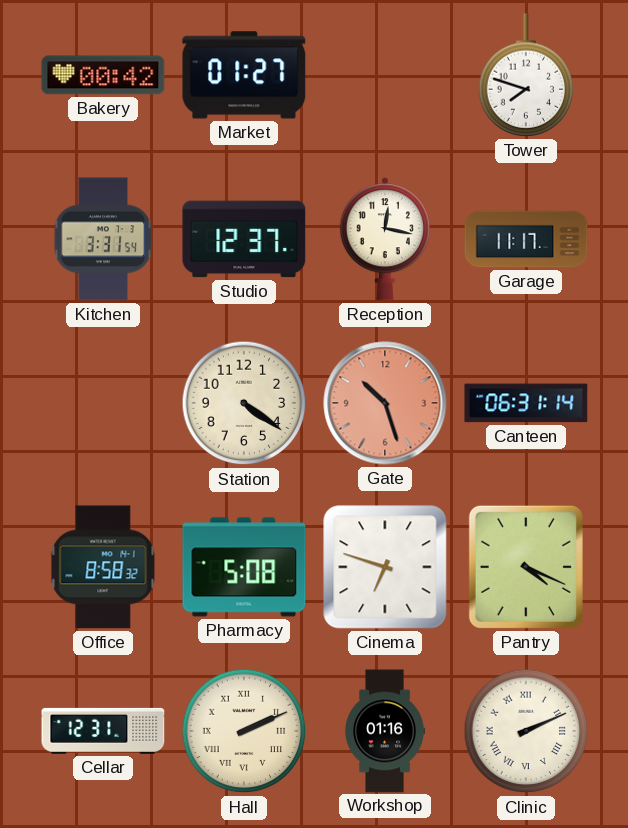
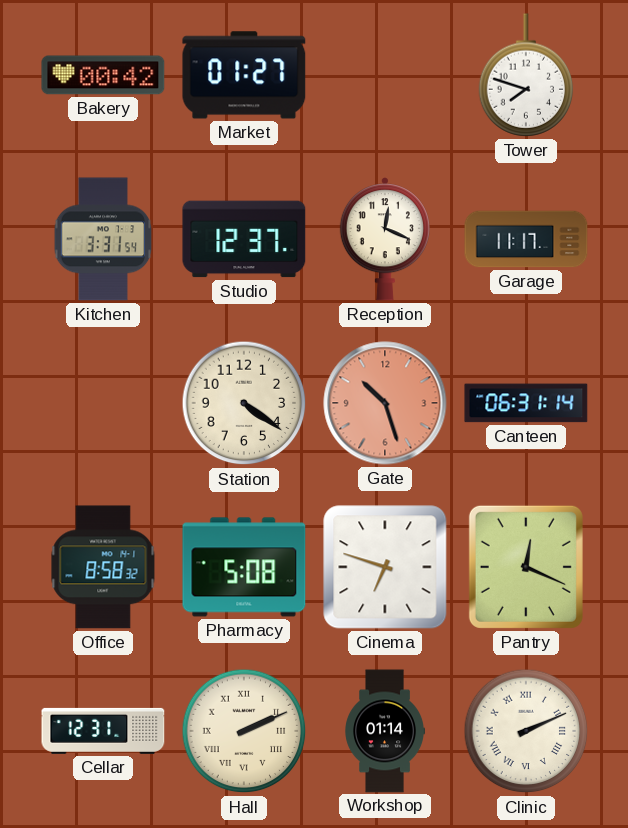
Reception: 12:17 -> 12:19 (385, 239)
Pantry: 4:19 -> 12:19 (526, 567)
Workshop: 01:16 -> 01:14 (385, 731)
